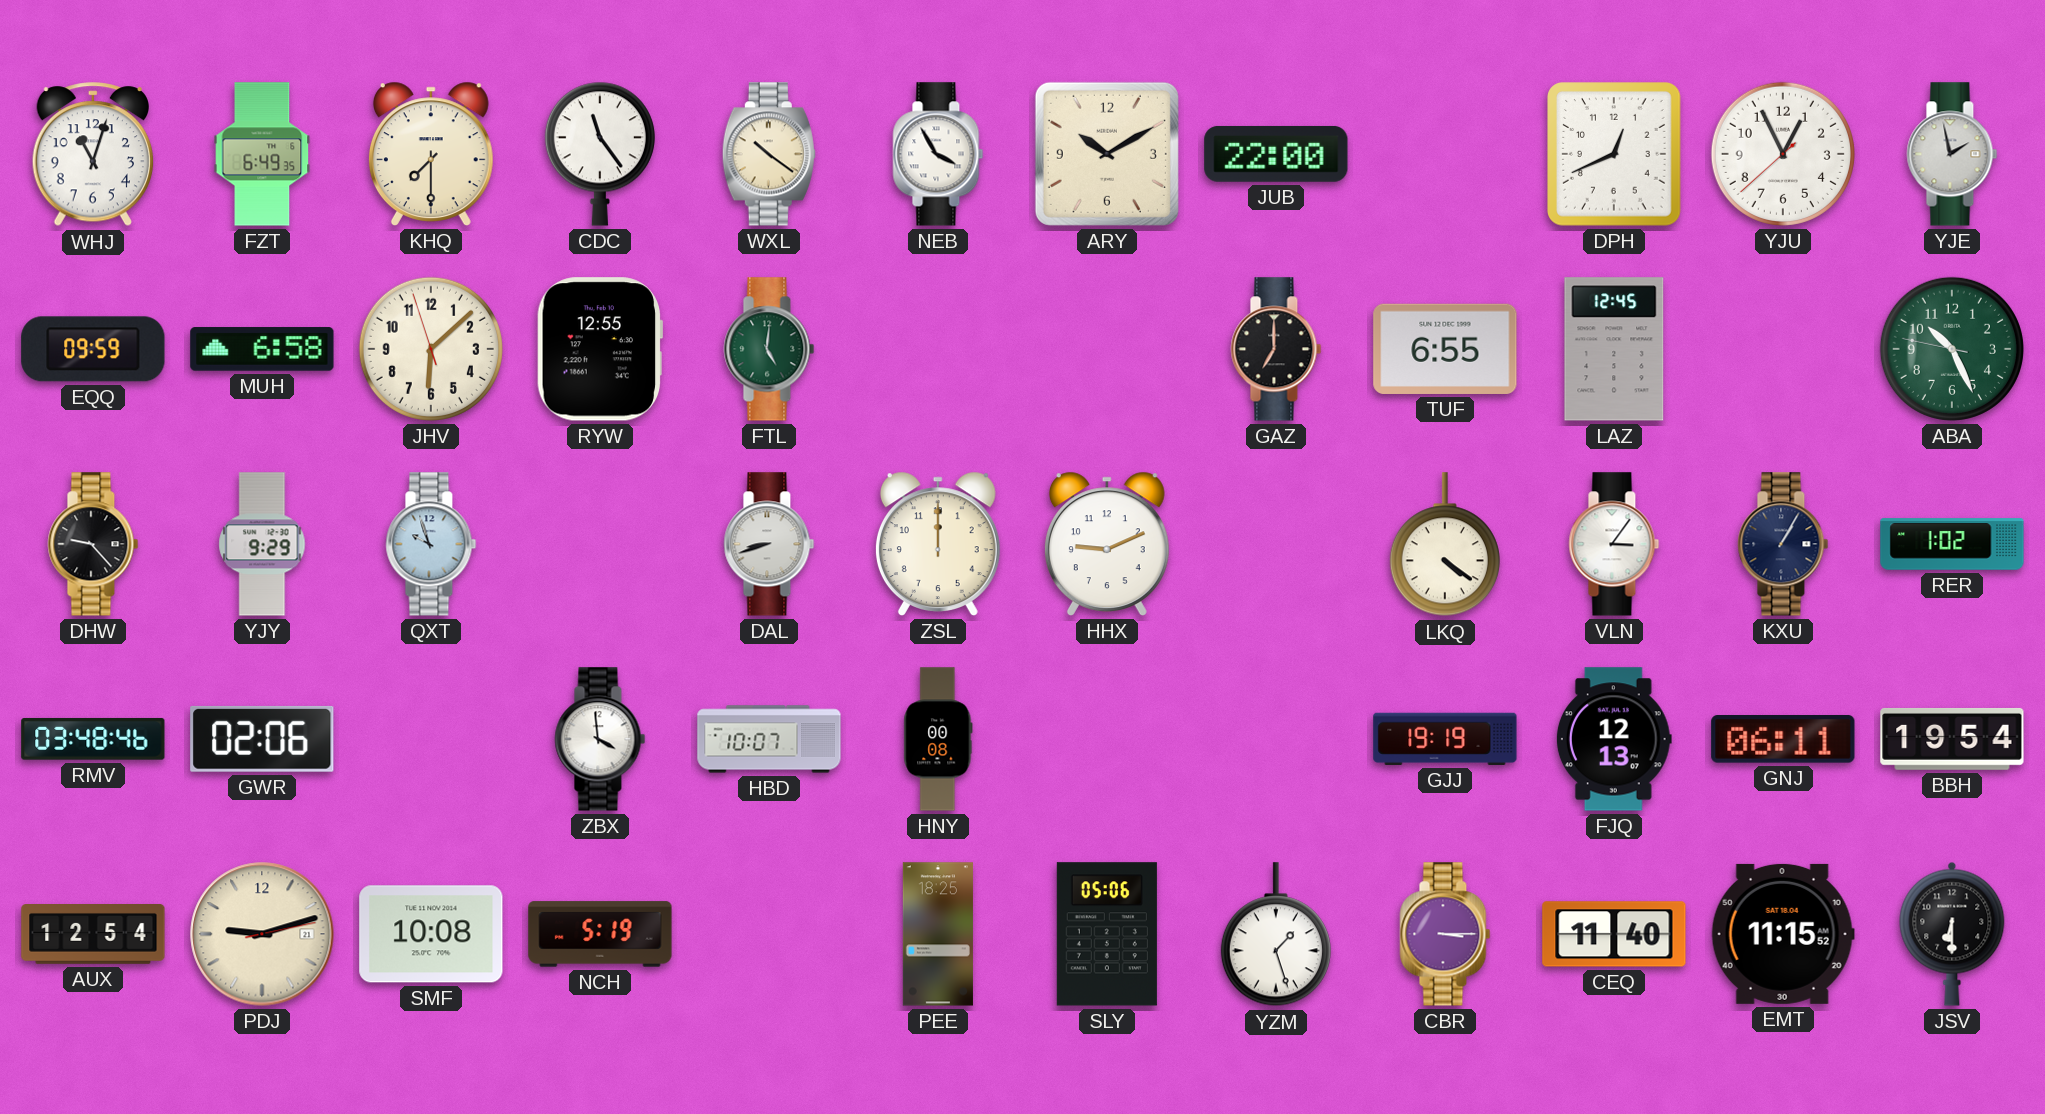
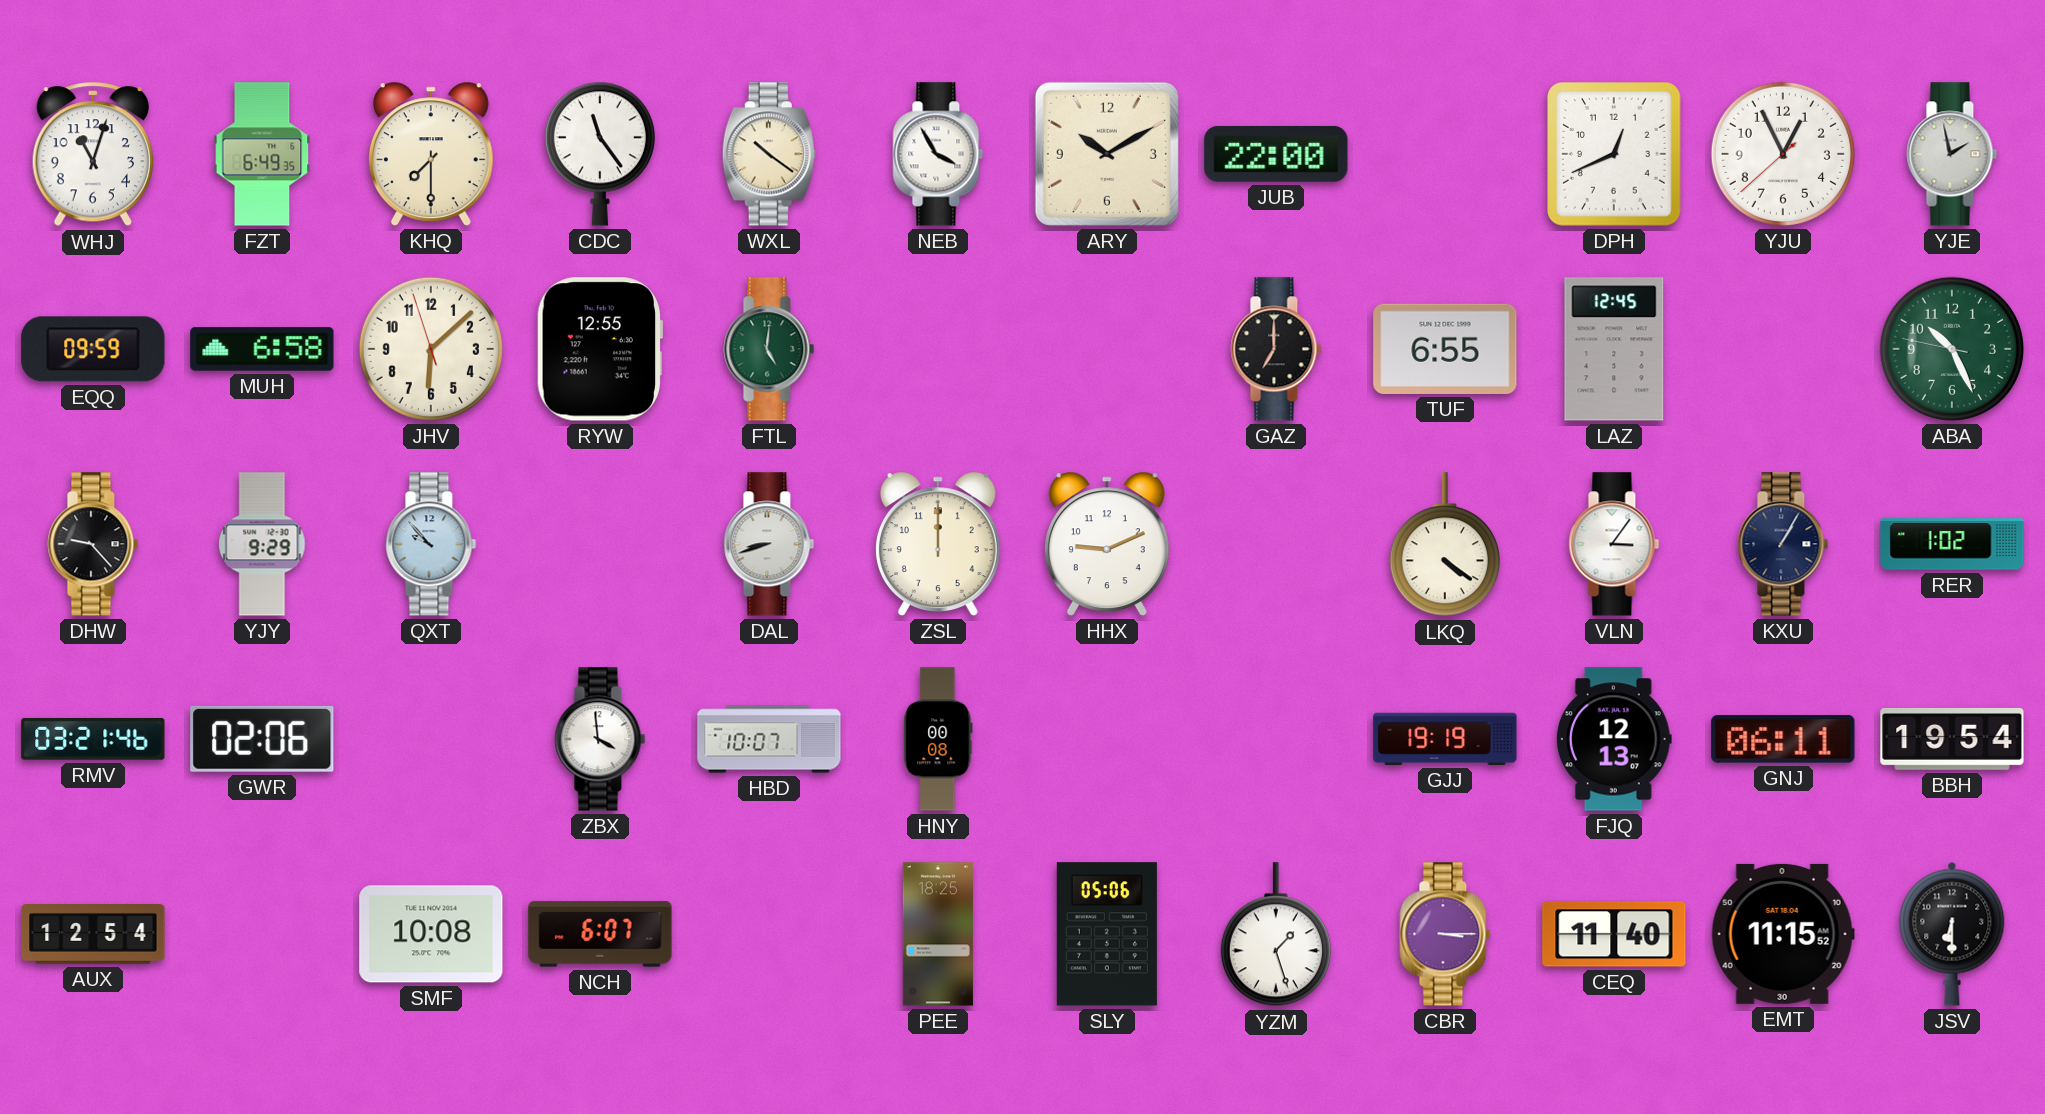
QXT: 9:57 -> 9:53 (431, 544)
RMV: 03:48 -> 03:21 (93, 739)
PDJ: 9:12 -> none (262, 934)
NCH: 5:19 -> 6:07 (600, 934)
